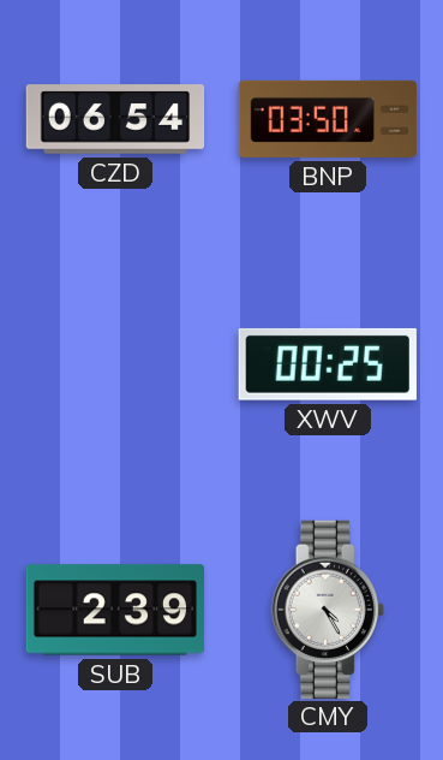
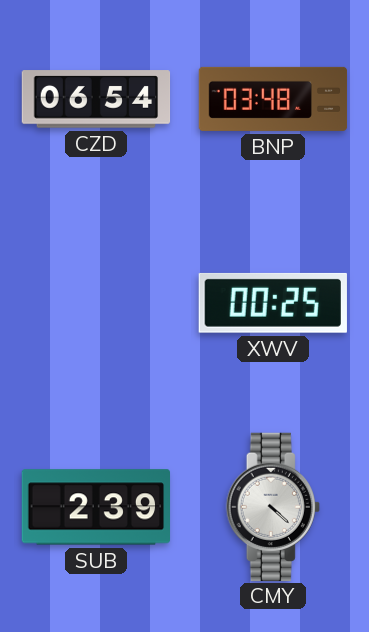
BNP: 03:50 -> 03:48 (273, 99)
CMY: 4:25 -> 4:22 (273, 506)
